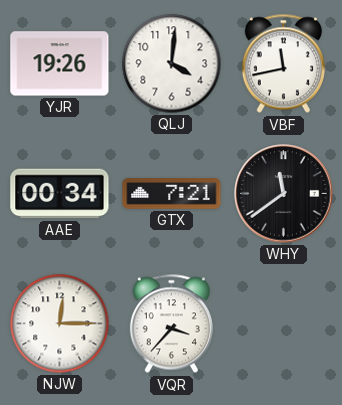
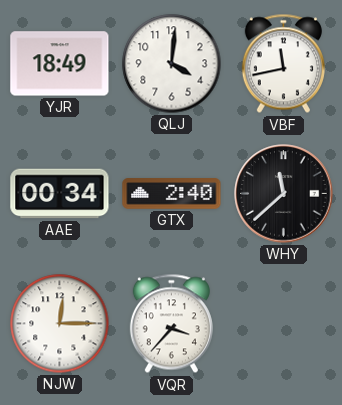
YJR: 19:26 -> 18:49 (60, 64)
GTX: 7:21 -> 2:40 (172, 194)
WHY: 11:39 -> 11:38 (284, 194)
